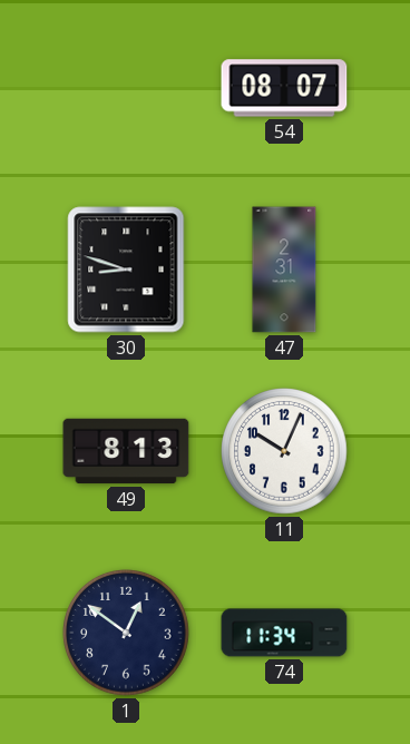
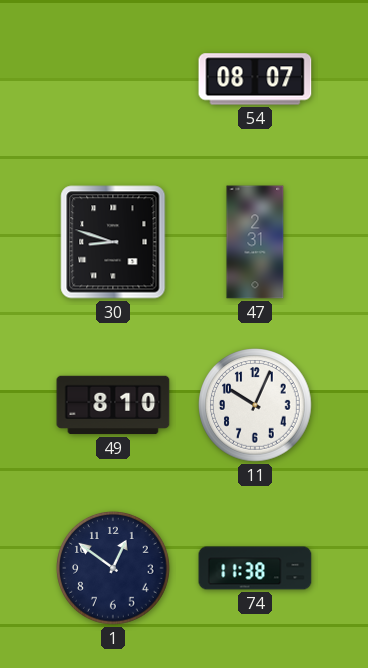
49: 8:13 -> 8:10 (113, 405)
74: 11:34 -> 11:38 (255, 568)
